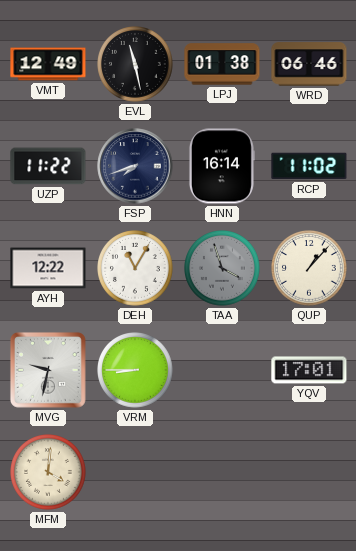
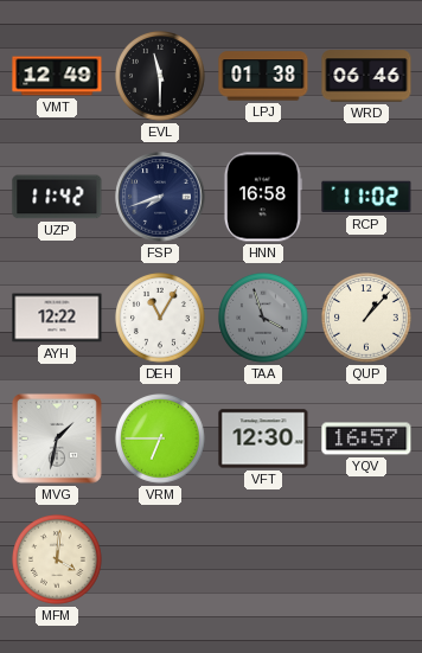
EVL: 11:28 -> 11:30 (161, 77)
UZP: 11:22 -> 11:42 (57, 197)
HNN: 16:14 -> 16:58 (262, 197)
MVG: 9:32 -> 1:32 (57, 438)
VRM: 8:45 -> 6:45 (161, 440)
VFT: none -> 12:30 (263, 438)
YQV: 17:01 -> 16:57 (366, 438)
